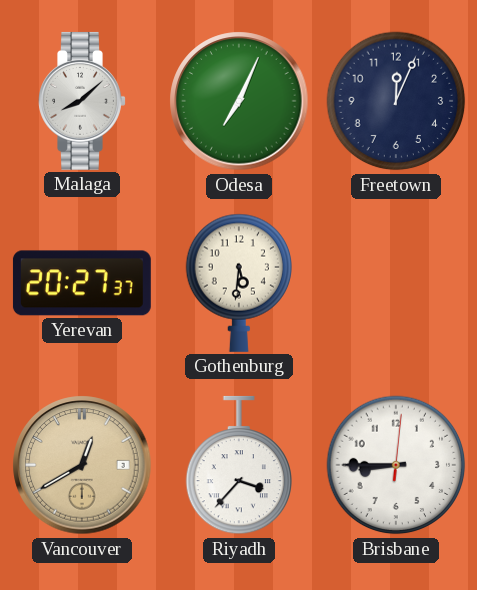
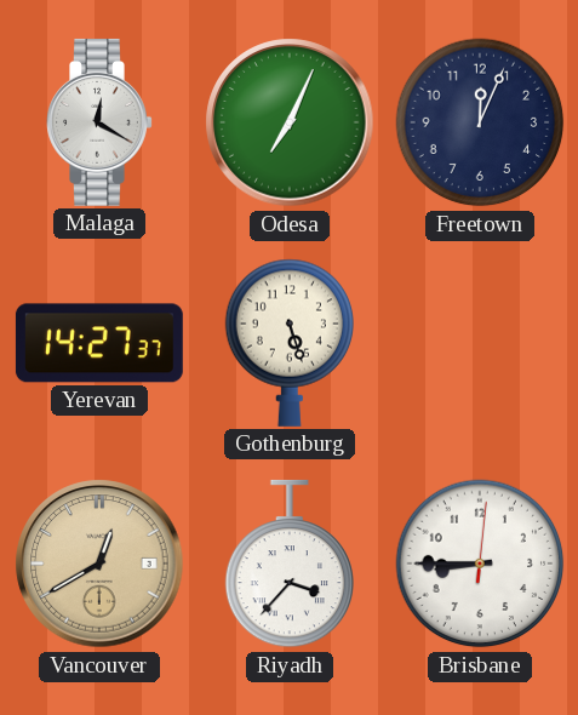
Malaga: 8:08 -> 12:20 (99, 122)
Yerevan: 20:27 -> 14:27 (99, 343)
Gothenburg: 5:31 -> 5:27 (288, 343)
